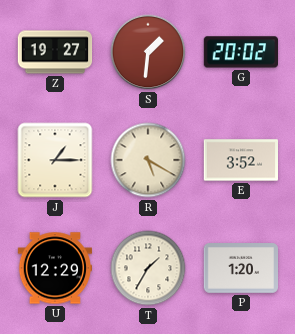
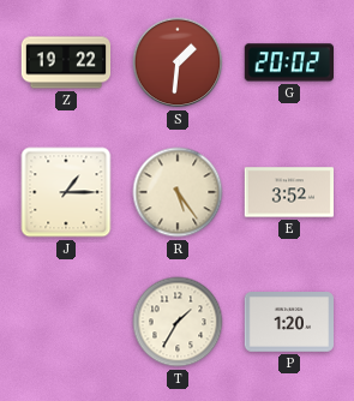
Z: 19:27 -> 19:22 (66, 62)
R: 5:20 -> 5:24 (178, 192)
U: 12:29 -> none (54, 268)
